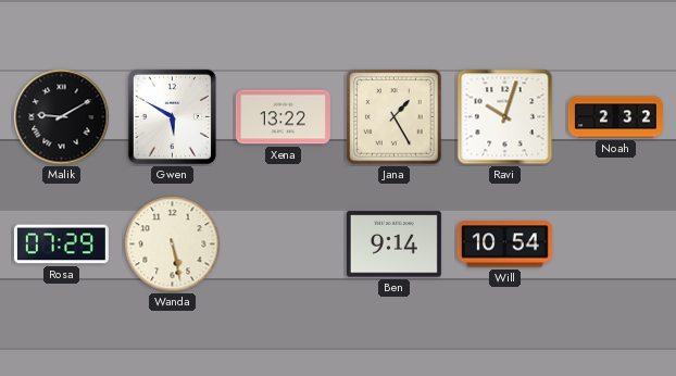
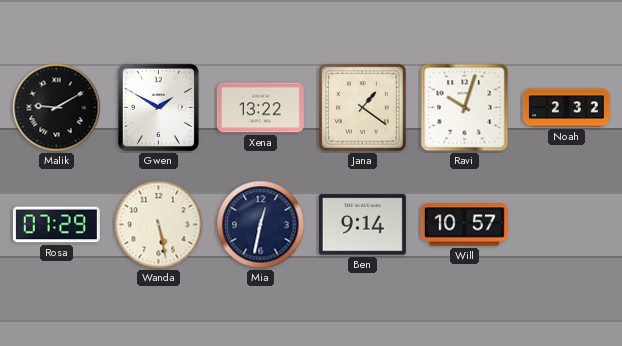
Gwen: 5:50 -> 1:50 (158, 107)
Jana: 1:25 -> 1:21 (363, 108)
Mia: none -> 12:32 (261, 225)
Will: 10:54 -> 10:57 (464, 225)
